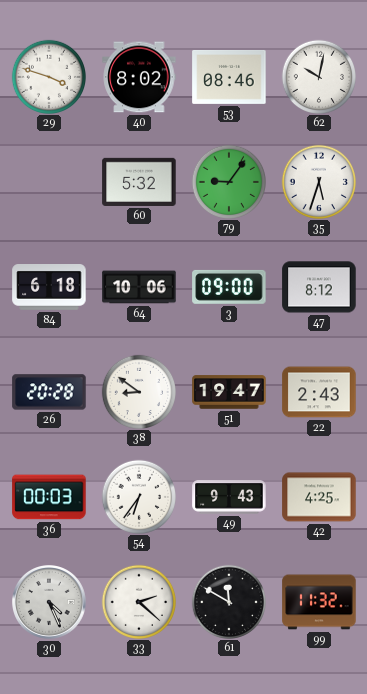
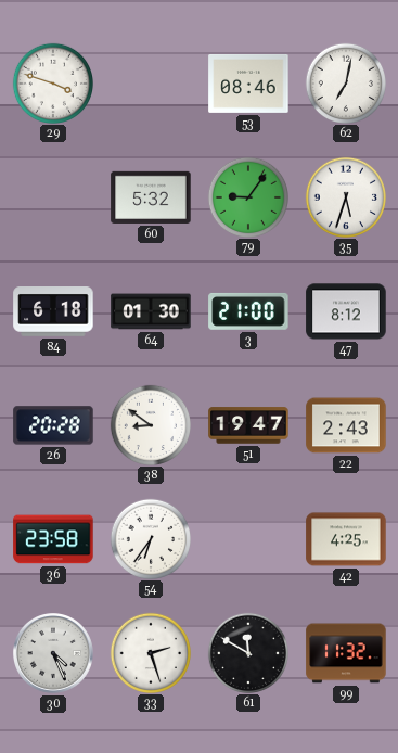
40: 8:02 -> none (139, 77)
62: 10:02 -> 7:02 (345, 82)
64: 10:06 -> 01:30 (151, 311)
3: 09:00 -> 21:00 (248, 311)
36: 00:03 -> 23:58 (53, 539)
49: 9:43 -> none (229, 497)
33: 2:22 -> 2:27 (150, 652)
